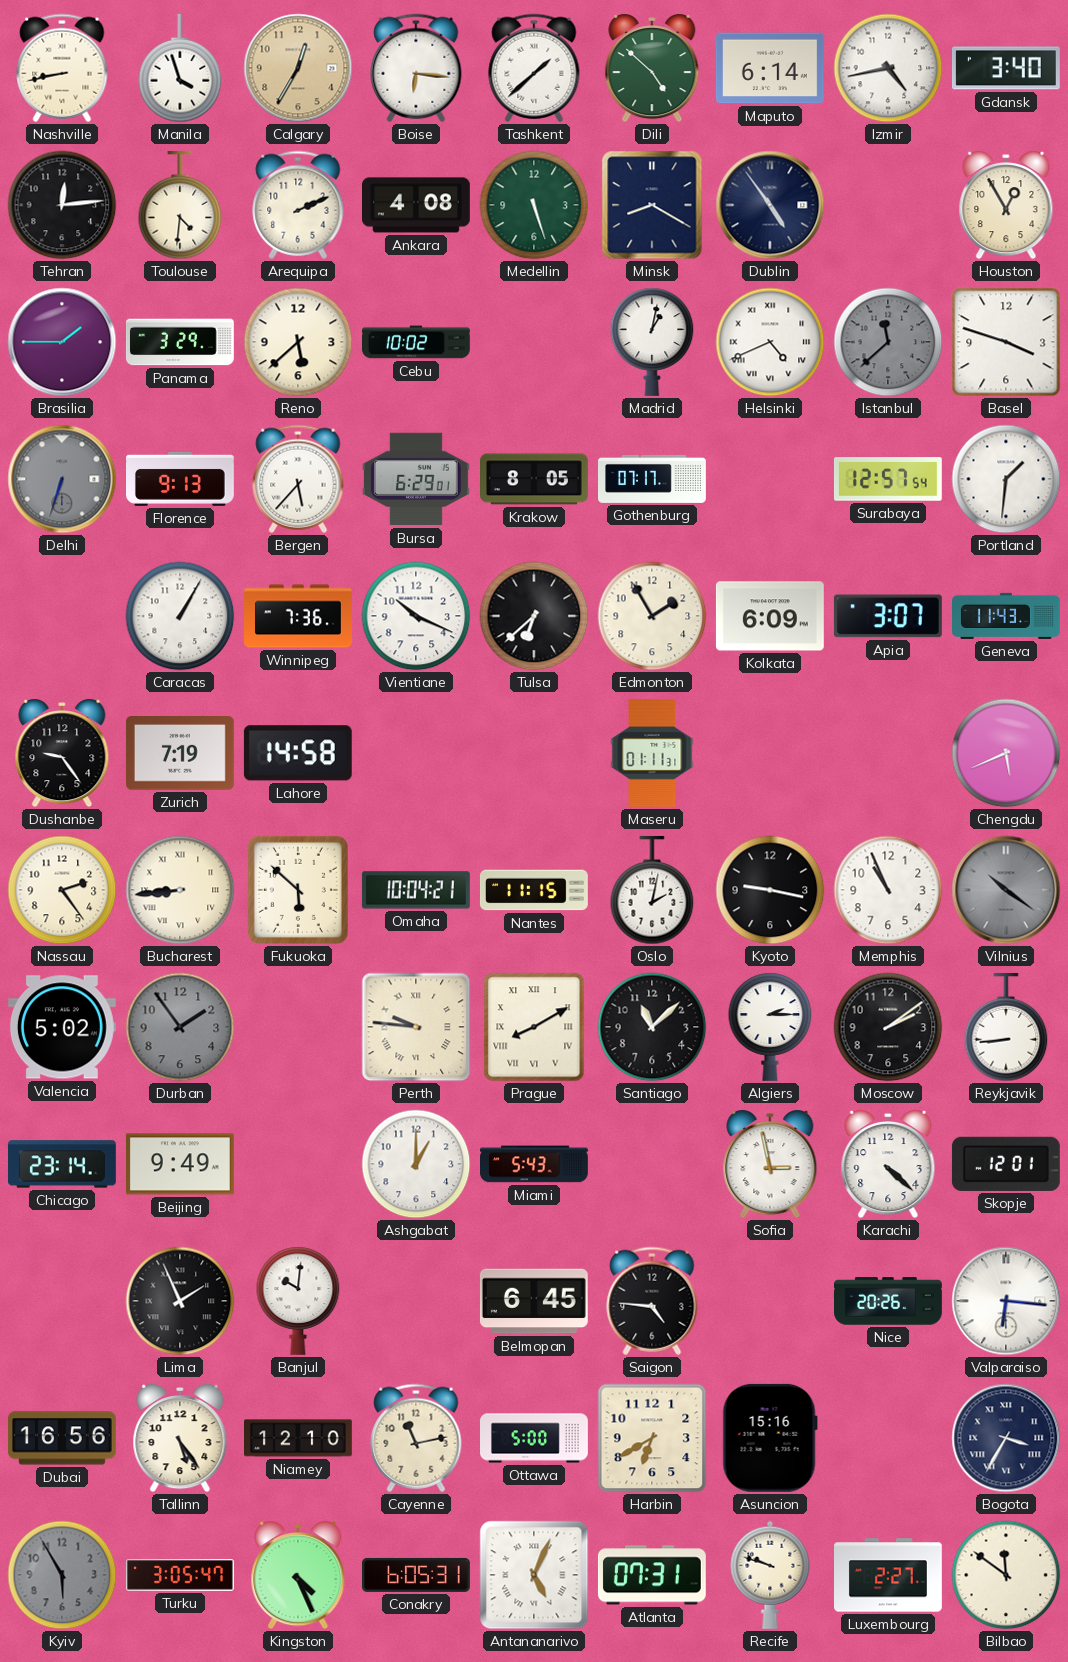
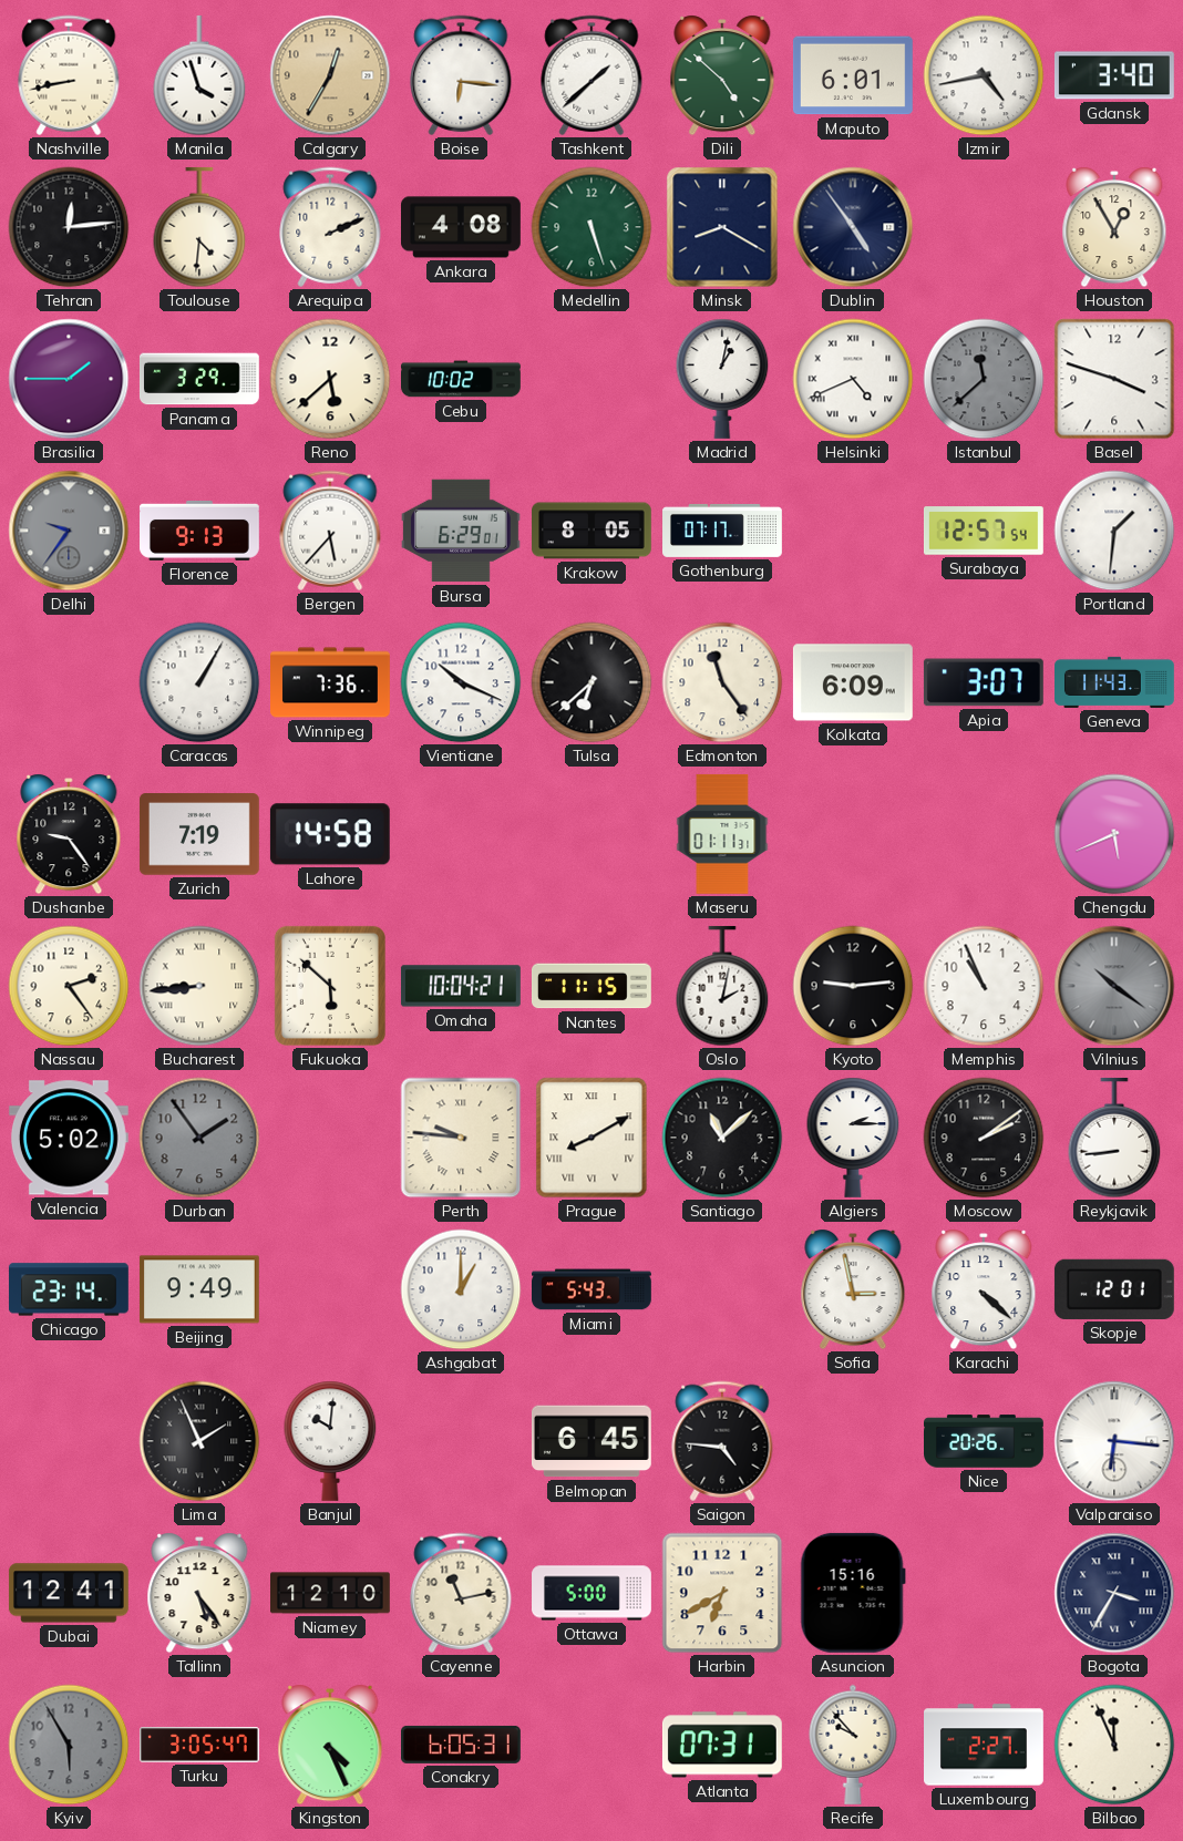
Maputo: 6:14 -> 6:01 (853, 75)
Delhi: 6:33 -> 9:36 (69, 531)
Edmonton: 1:55 -> 11:24 (722, 682)
Kyoto: 9:17 -> 9:14 (853, 986)
Dubai: 16:56 -> 12:41 (69, 1593)
Antananarivo: 5:04 -> none (534, 1575)
Recife: 9:48 -> 9:53 (853, 1745)
Bilbao: 11:51 -> 11:56 (1114, 1745)
